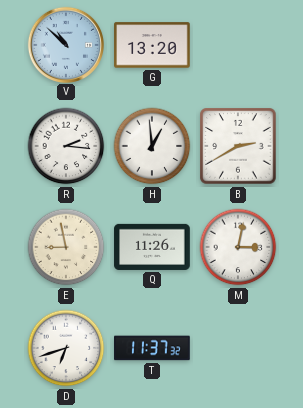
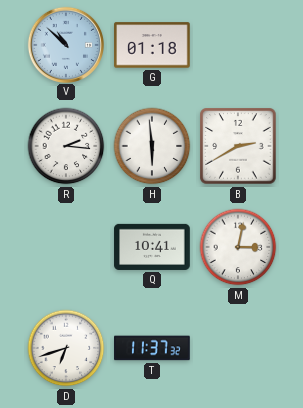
G: 13:20 -> 01:18 (152, 45)
H: 12:59 -> 5:59 (152, 146)
E: 8:58 -> none (66, 247)
Q: 11:26 -> 10:41 (152, 247)
